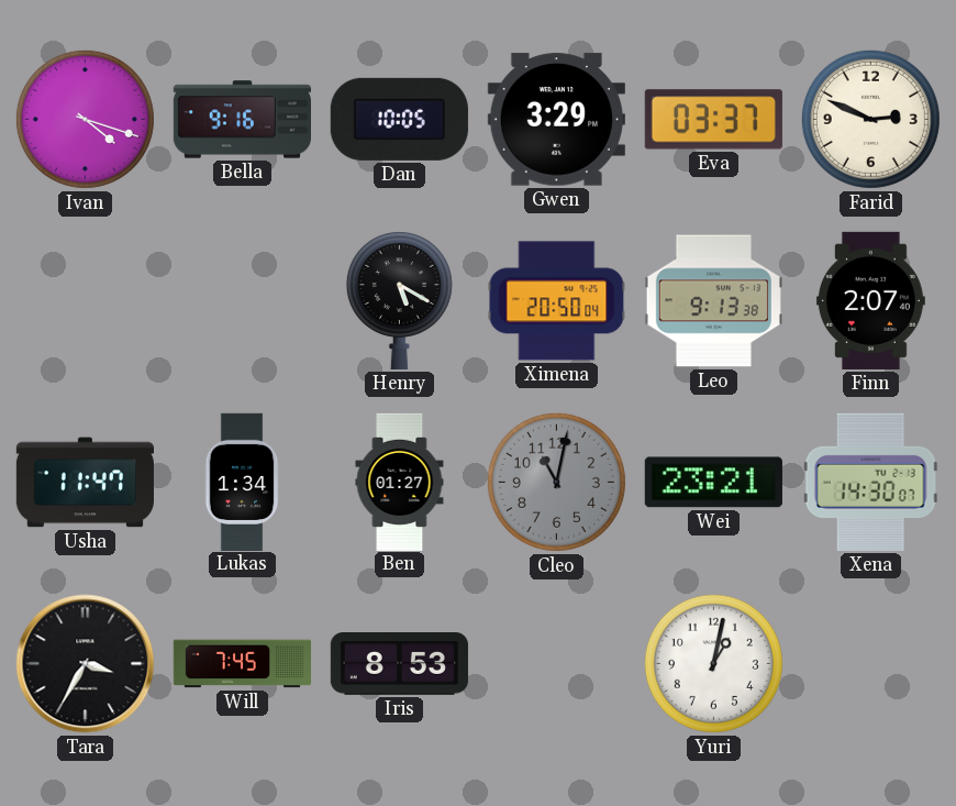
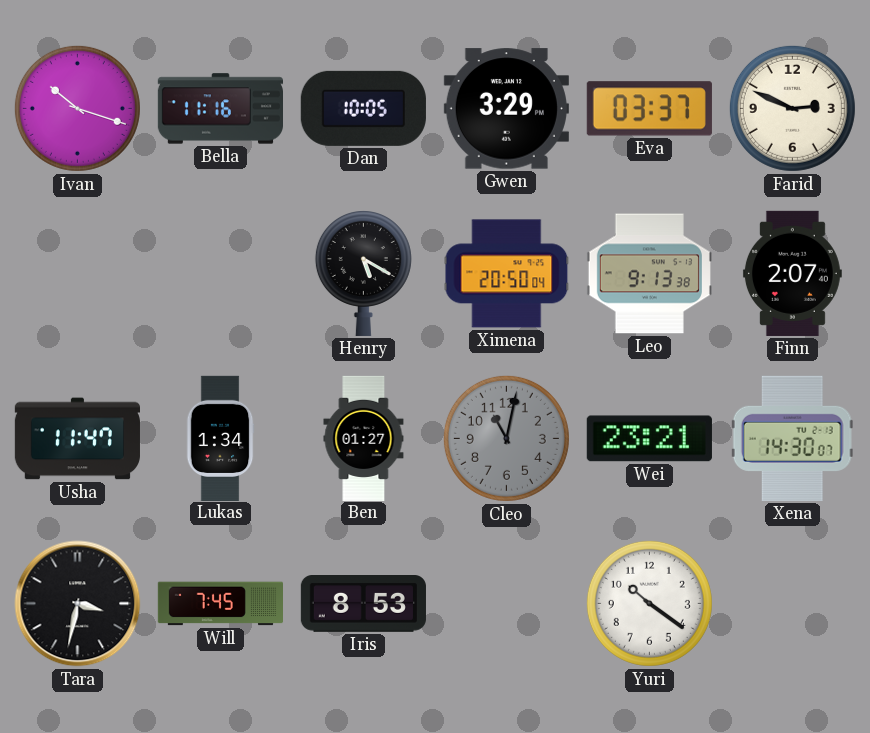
Ivan: 4:18 -> 10:18 (77, 108)
Bella: 9:16 -> 11:16 (220, 109)
Tara: 3:35 -> 3:32 (78, 604)
Yuri: 1:02 -> 10:21 (649, 603)
